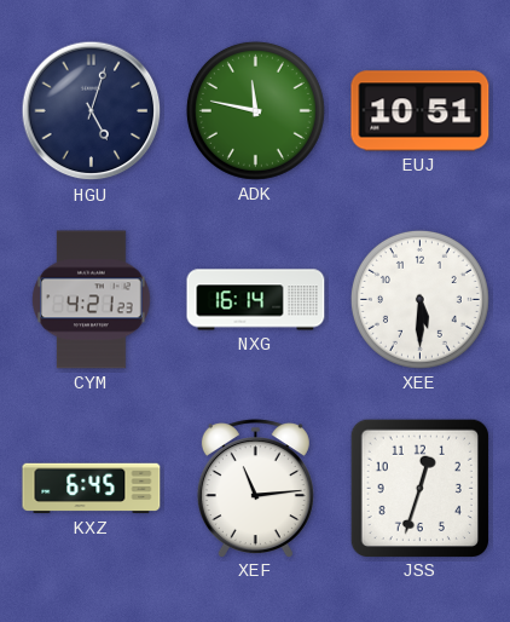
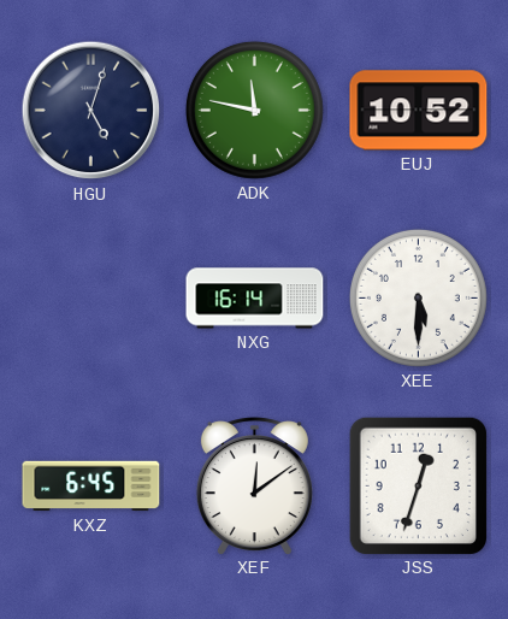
EUJ: 10:51 -> 10:52 (419, 111)
CYM: 4:21 -> none (92, 300)
XEF: 11:14 -> 12:09 (254, 485)
